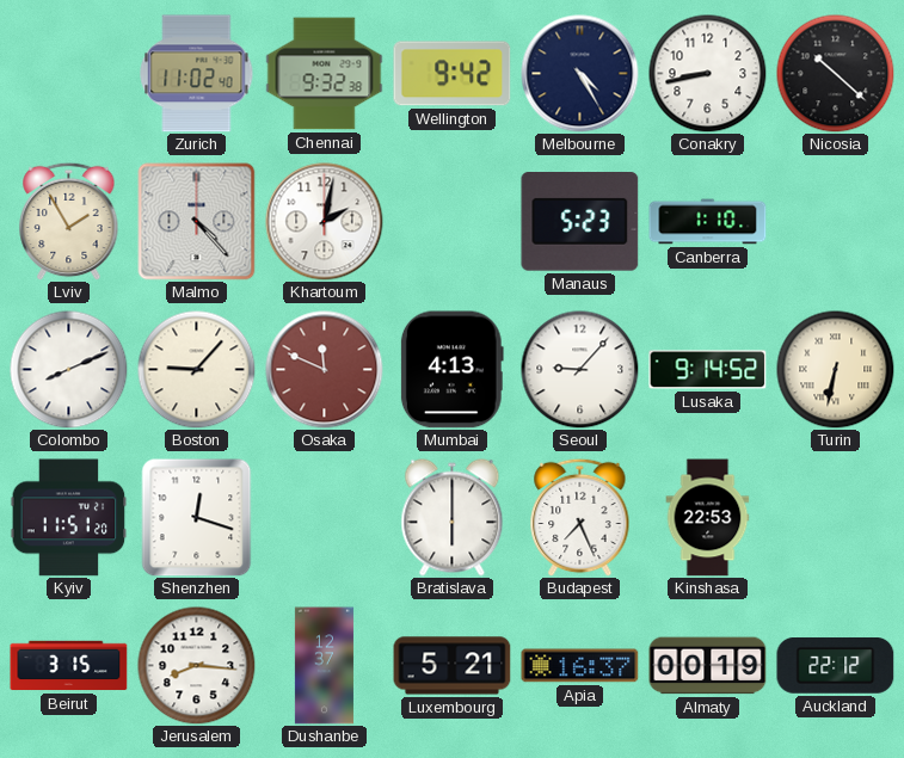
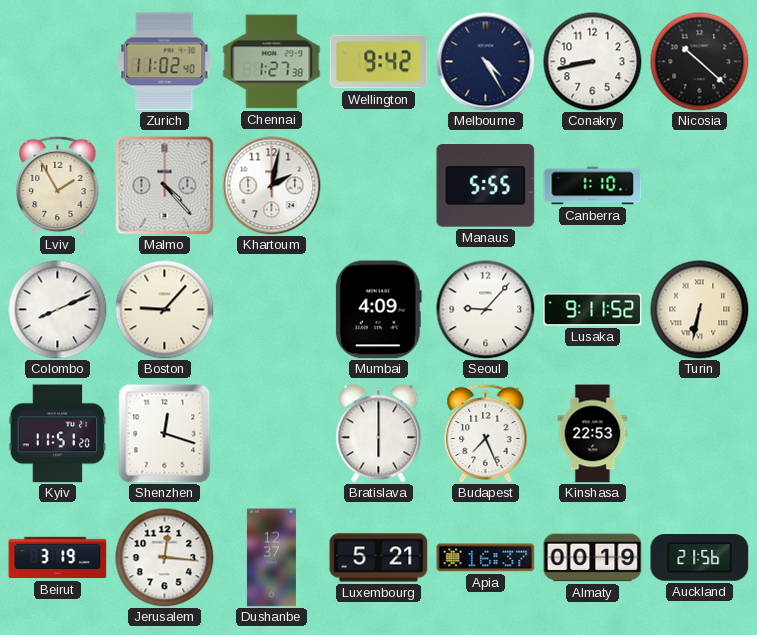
Chennai: 9:32 -> 1:27 (272, 62)
Manaus: 5:23 -> 5:55 (486, 186)
Osaka: 11:49 -> none (325, 370)
Mumbai: 4:13 -> 4:09 (378, 310)
Lusaka: 9:14 -> 9:11 (593, 310)
Beirut: 3:15 -> 3:19 (58, 558)
Jerusalem: 8:16 -> 12:16 (165, 558)
Auckland: 22:12 -> 21:56 (700, 558)
